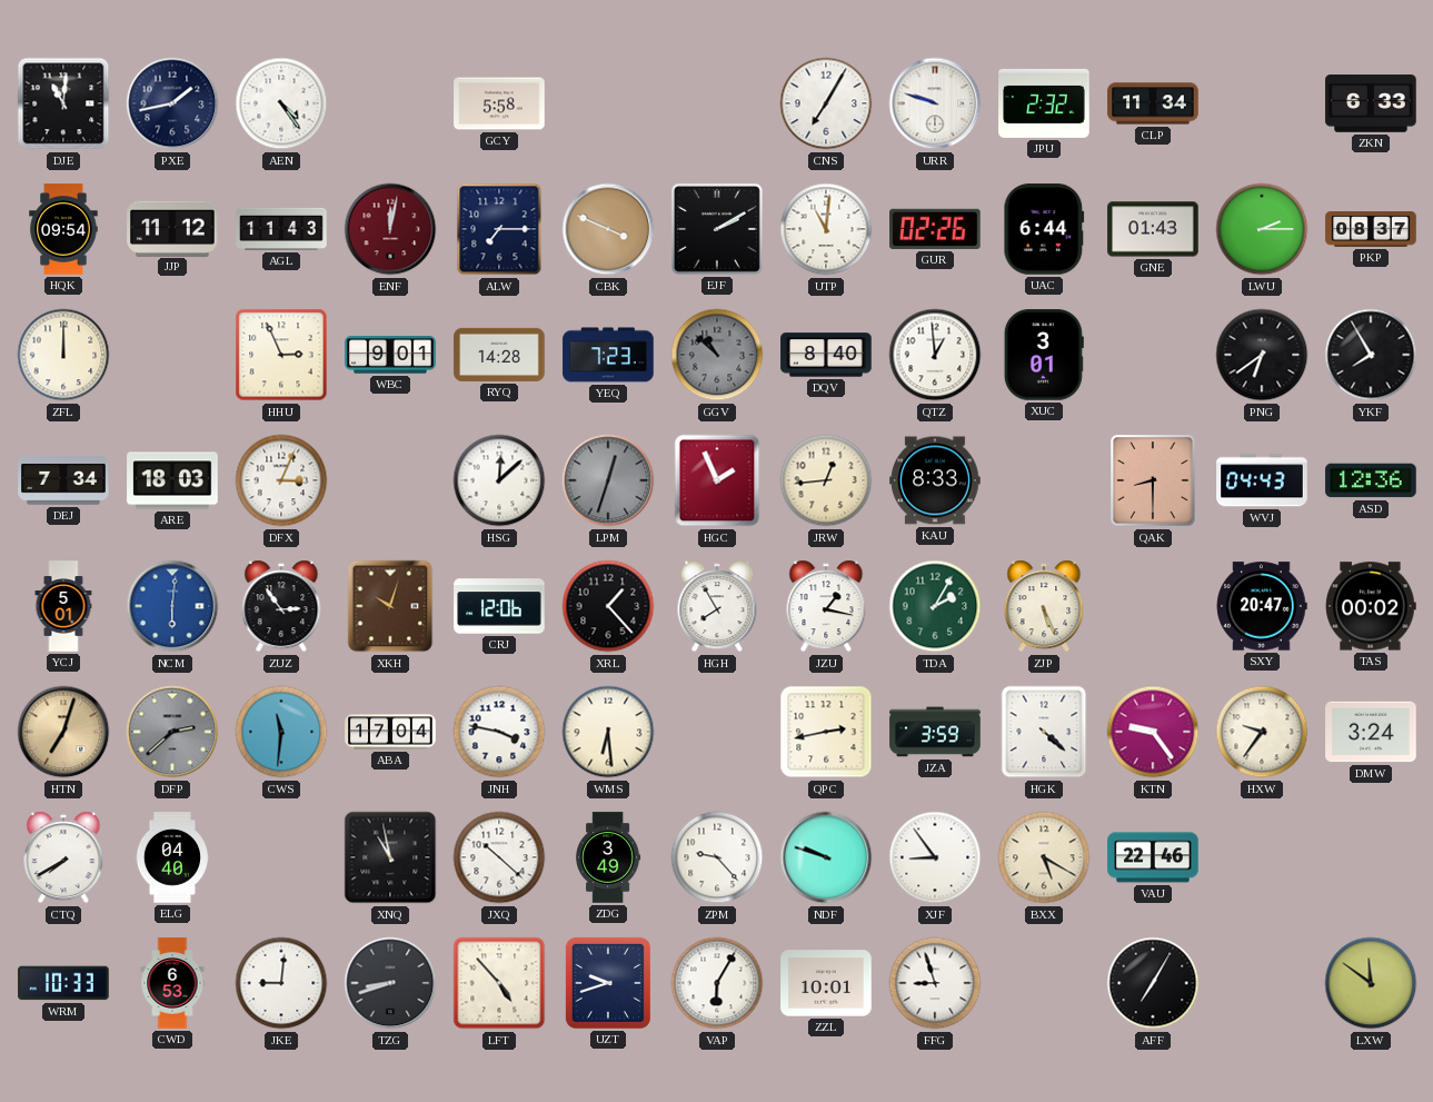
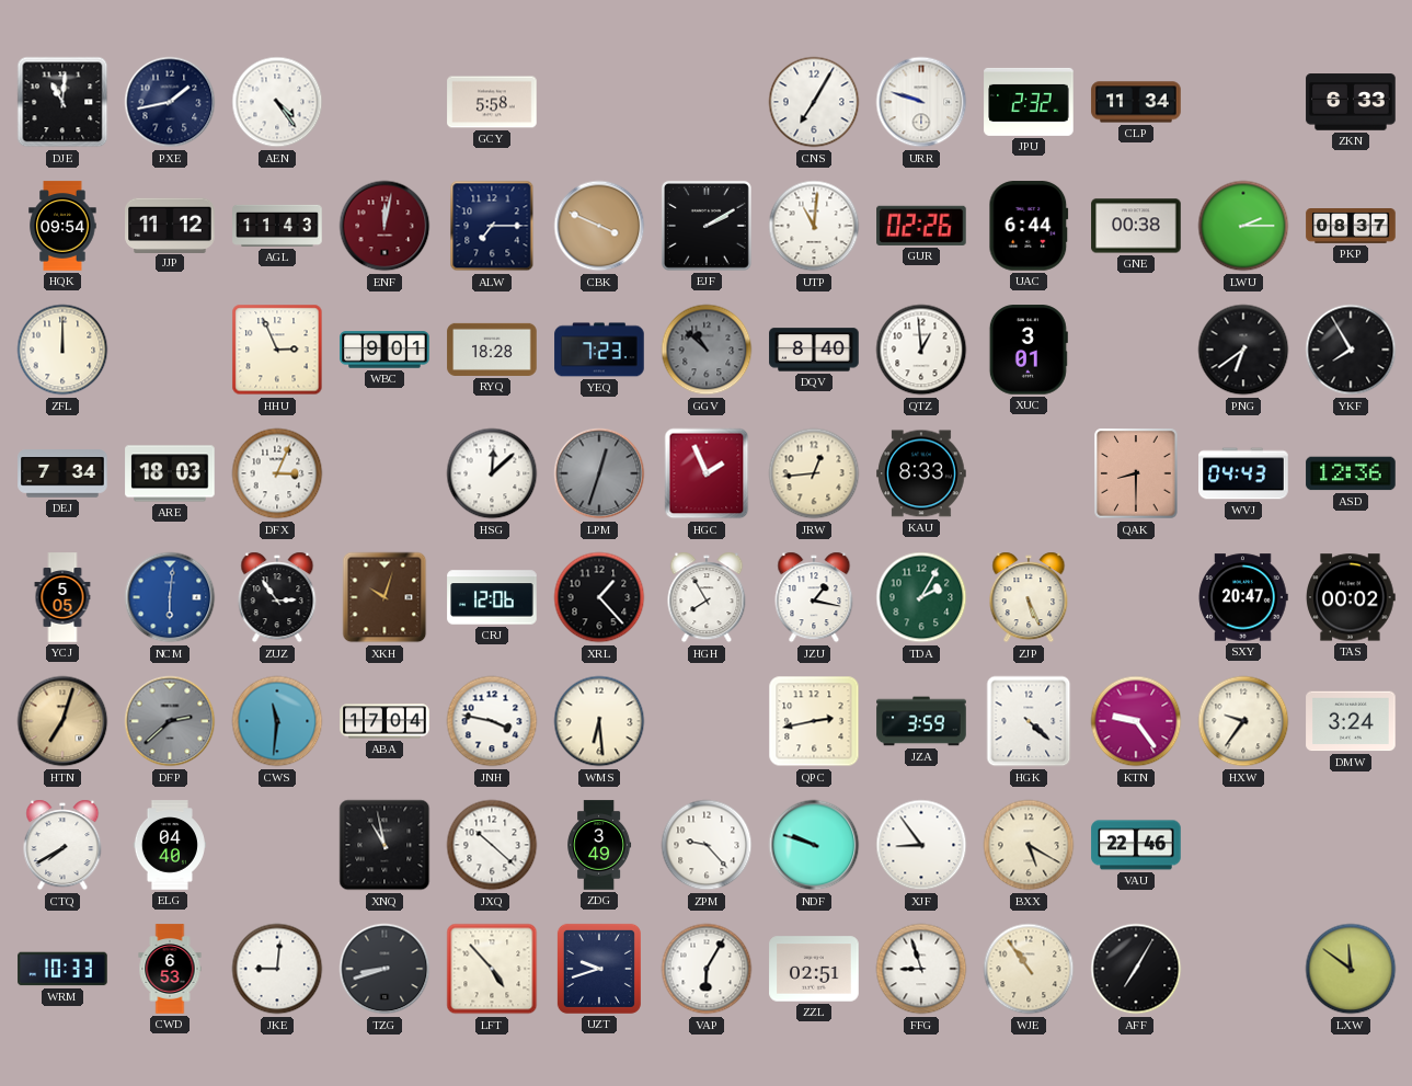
GNE: 01:43 -> 00:38 (1136, 226)
RYQ: 14:28 -> 18:28 (492, 350)
YCJ: 5:01 -> 5:05 (62, 597)
ZZL: 10:01 -> 02:51 (814, 969)
WJE: none -> 10:54 (1029, 969)
